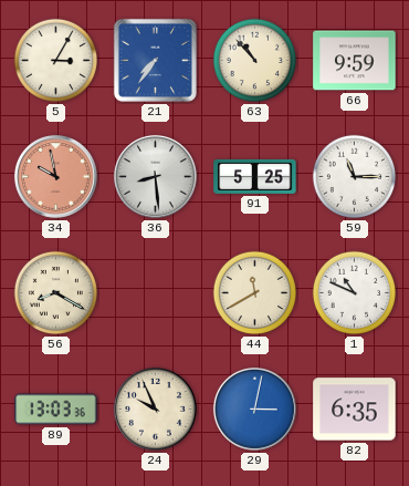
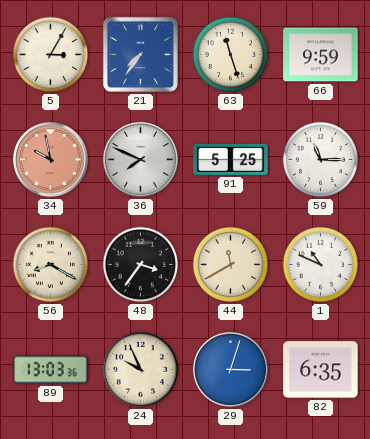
63: 10:53 -> 11:27 (231, 55)
36: 8:29 -> 7:49 (140, 159)
48: none -> 3:36 (141, 265)
29: 3:02 -> 3:03 (230, 369)
